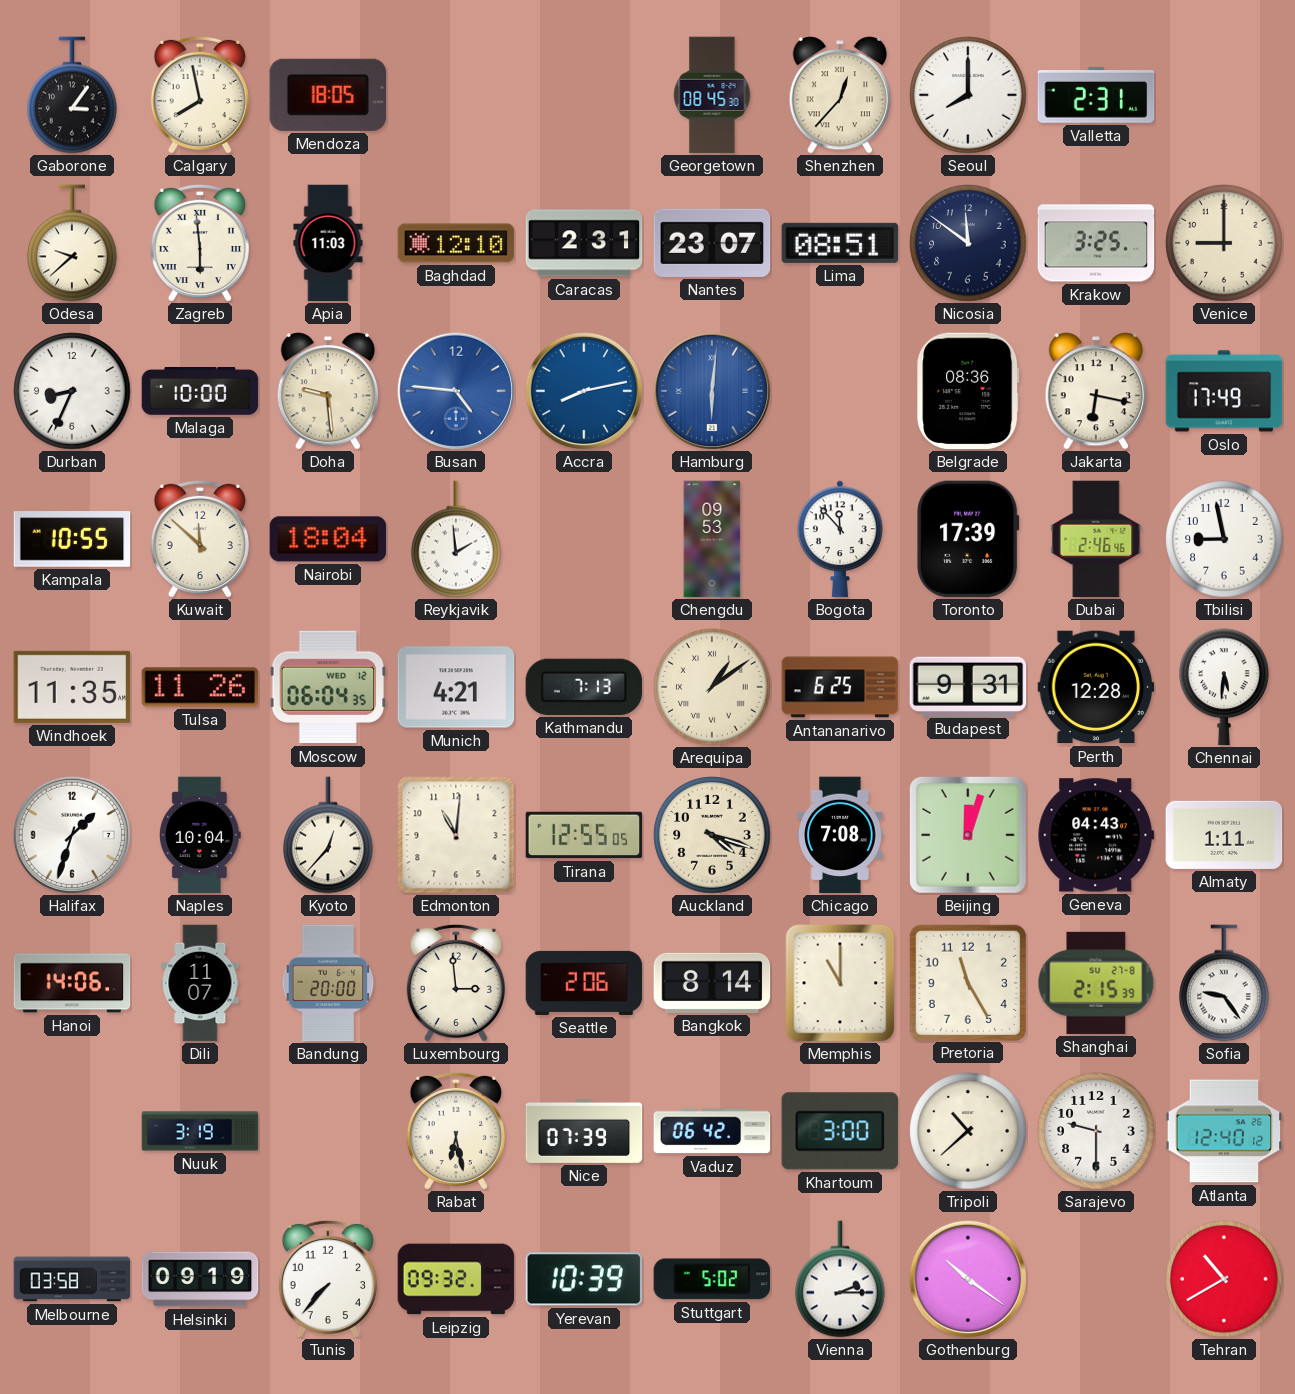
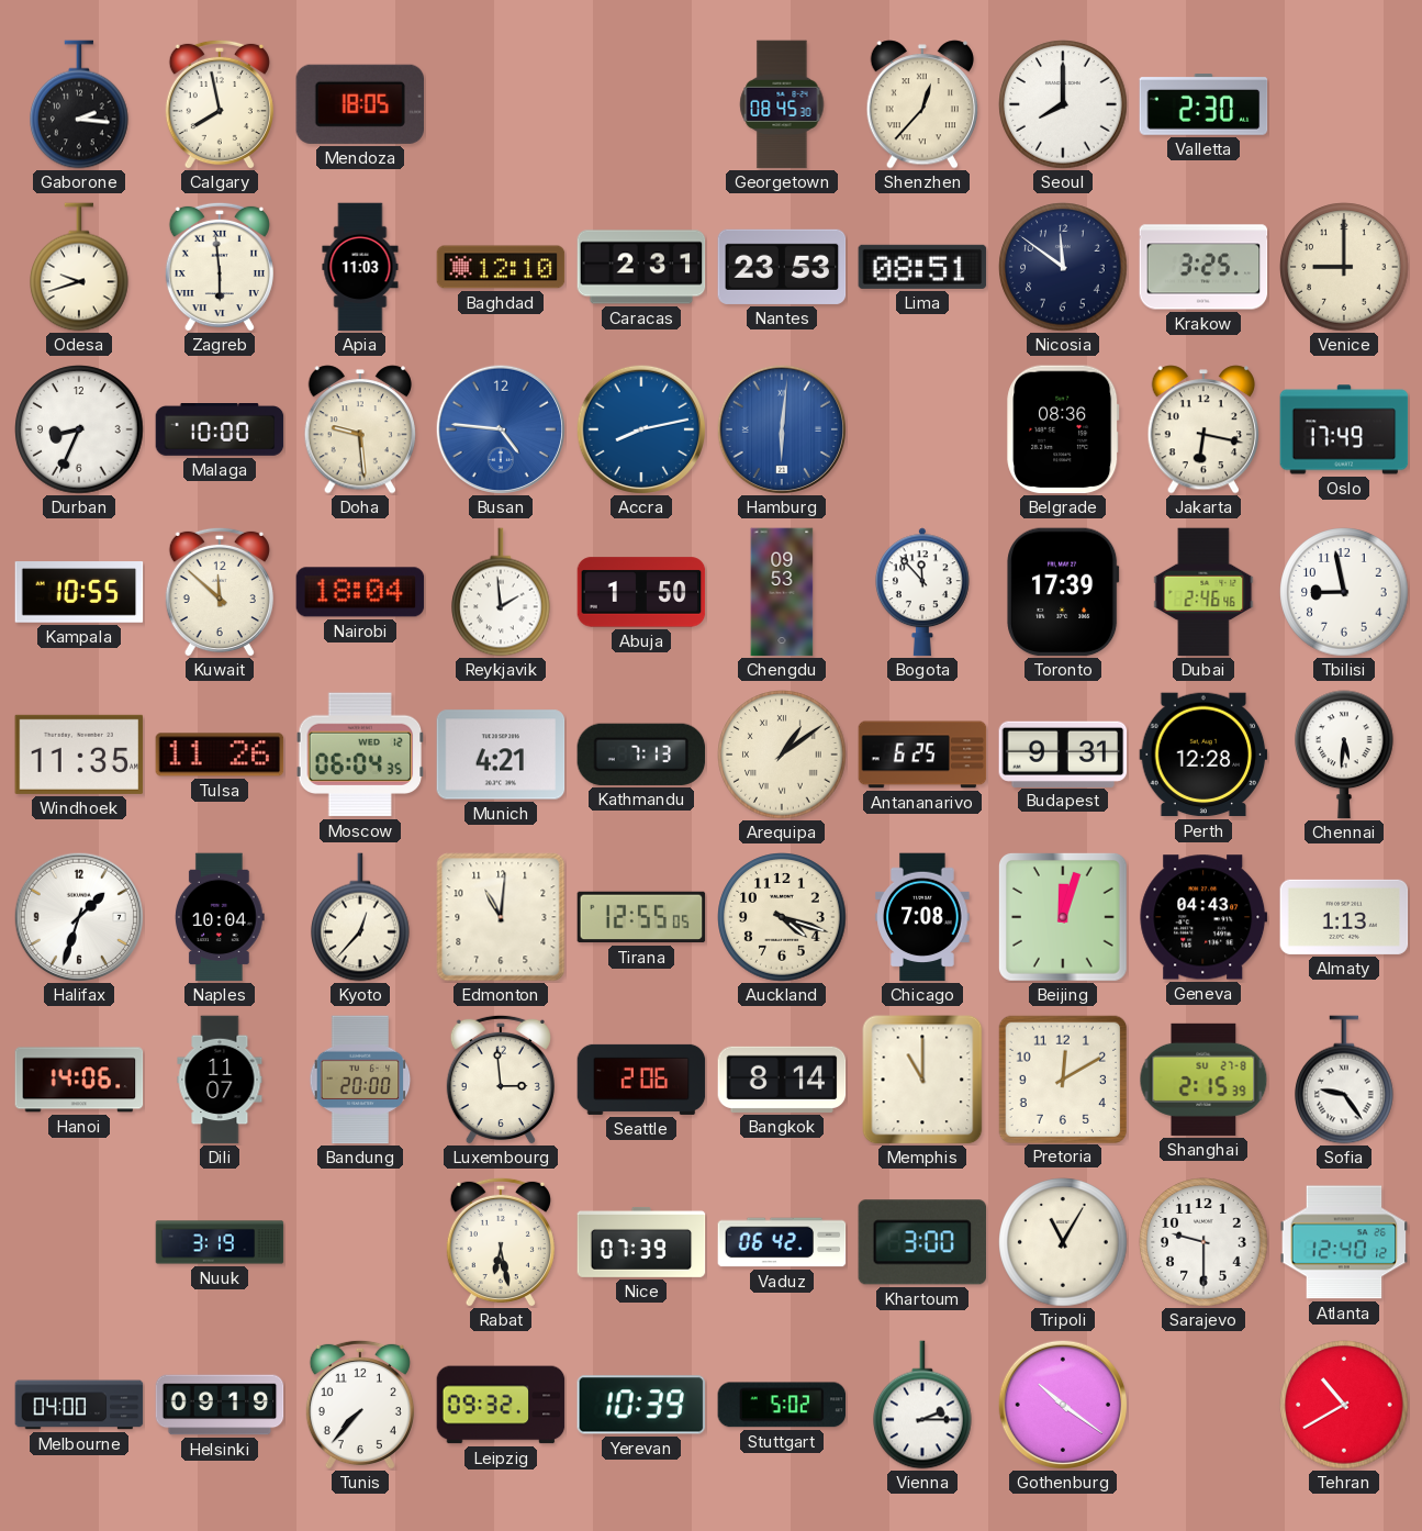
Gaborone: 3:06 -> 2:16 (80, 104)
Valletta: 2:31 -> 2:30 (1203, 104)
Odesa: 9:38 -> 9:42 (80, 267)
Nantes: 23:07 -> 23:53 (782, 267)
Abuja: none -> 1:50 (641, 592)
Almaty: 1:11 -> 1:13 (1344, 917)
Pretoria: 11:25 -> 12:10 (1062, 1079)
Tripoli: 10:38 -> 11:05 (1063, 1242)
Melbourne: 03:58 -> 04:00 (79, 1405)
